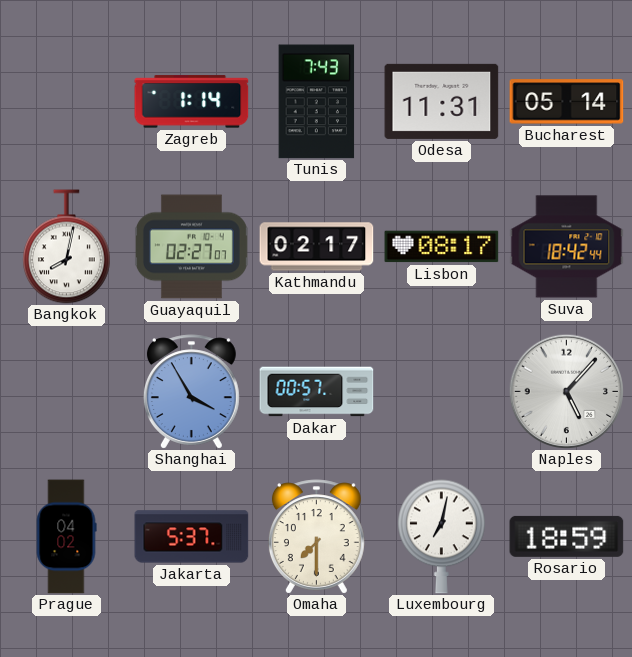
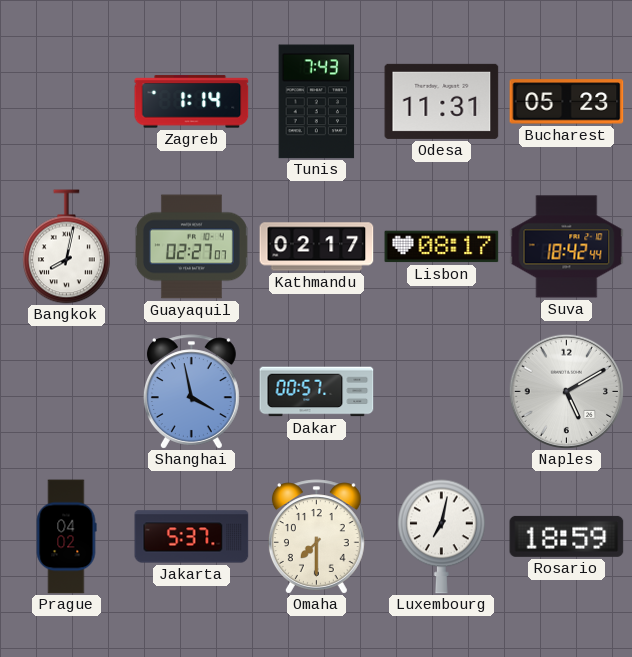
Bucharest: 05:14 -> 05:23 (567, 102)
Shanghai: 3:55 -> 3:58 (191, 392)
Naples: 5:07 -> 5:10 (566, 391)
